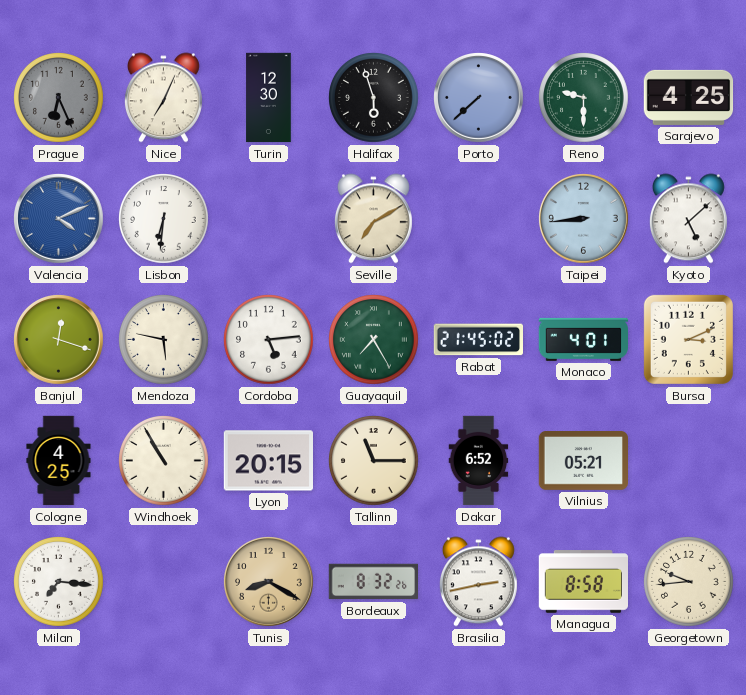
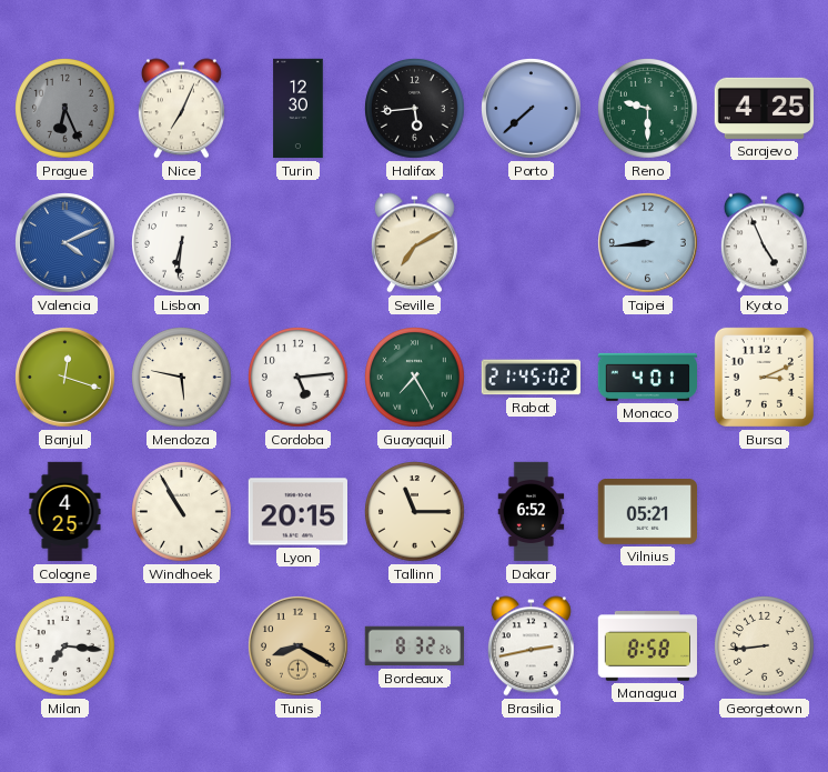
Halifax: 5:57 -> 5:44 (415, 109)
Kyoto: 5:08 -> 4:56 (764, 243)
Georgetown: 9:44 -> 8:44 (765, 646)
